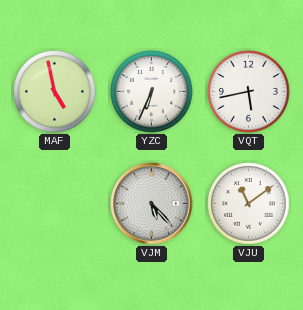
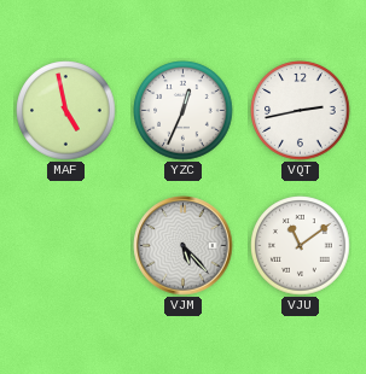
YZC: 6:34 -> 12:34 (184, 111)
VQT: 5:43 -> 2:43 (301, 111)
